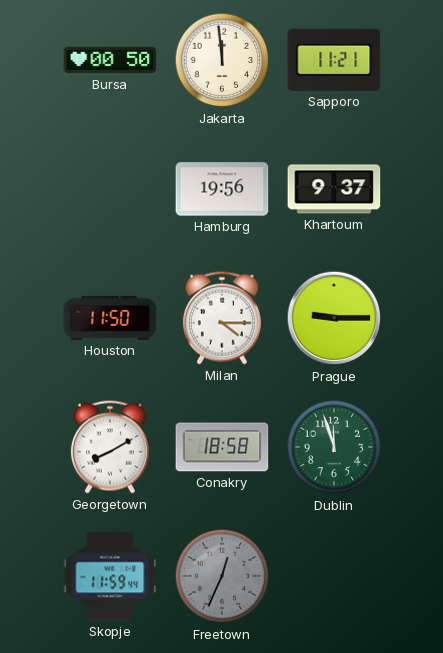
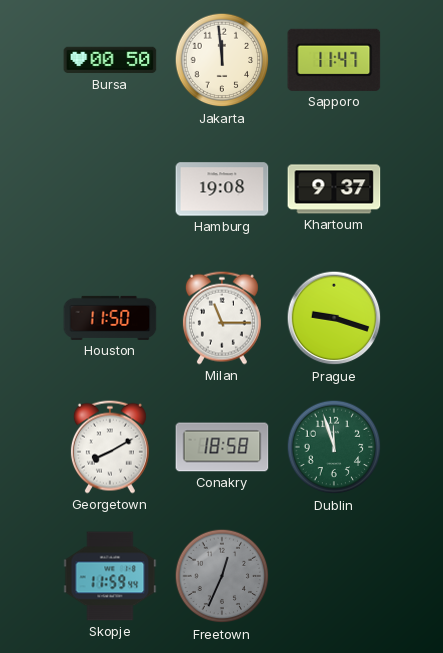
Sapporo: 11:21 -> 11:47 (334, 60)
Hamburg: 19:56 -> 19:08 (222, 189)
Milan: 4:15 -> 11:15 (222, 318)
Prague: 9:15 -> 9:18 (334, 318)
